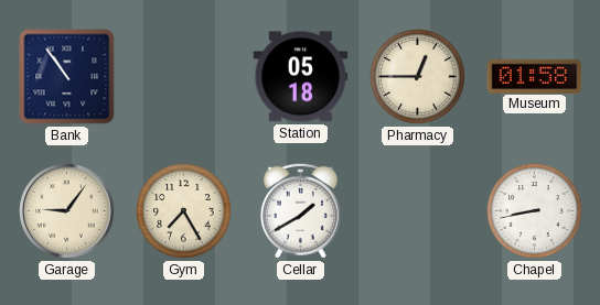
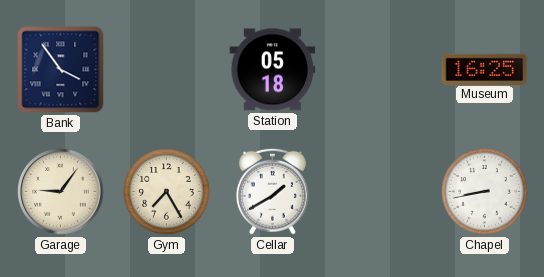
Bank: 10:54 -> 3:54 (61, 70)
Pharmacy: 12:45 -> none (418, 77)
Museum: 01:58 -> 16:25 (485, 69)
